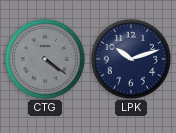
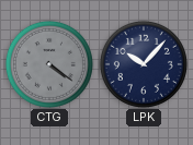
LPK: 10:12 -> 10:07 (144, 64)
